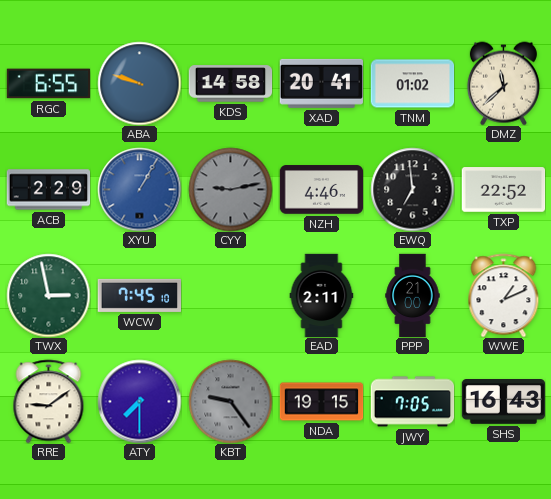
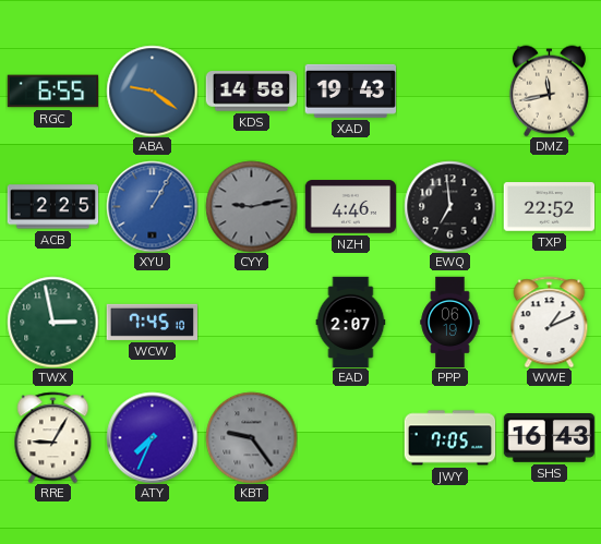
ABA: 9:48 -> 9:21 (152, 90)
XAD: 20:41 -> 19:43 (350, 90)
TNM: 01:02 -> none (412, 84)
DMZ: 11:38 -> 11:43 (549, 90)
ACB: 2:29 -> 2:25 (52, 207)
EAD: 2:11 -> 2:07 (351, 322)
PPP: 21:00 -> 06:19 (450, 322)
RRE: 9:09 -> 9:05 (53, 437)
ATY: 7:30 -> 7:34 (152, 437)
NDA: 19:15 -> none (321, 402)
